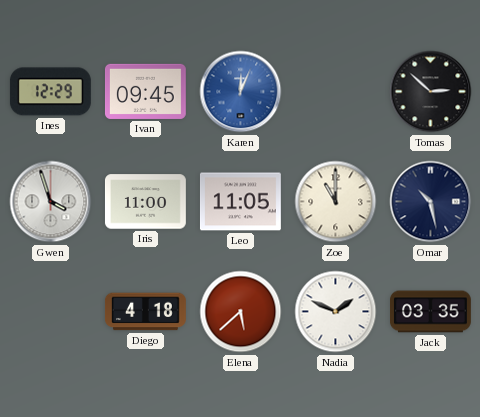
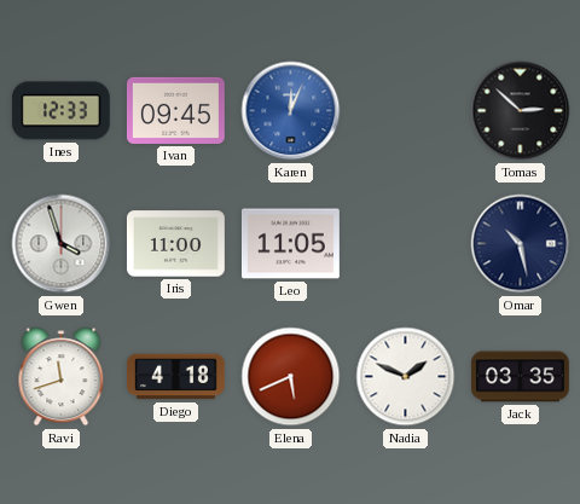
Ines: 12:29 -> 12:33 (60, 111)
Zoe: 11:00 -> none (336, 202)
Ravi: none -> 11:42 (62, 377)
Elena: 5:38 -> 5:41 (291, 377)
